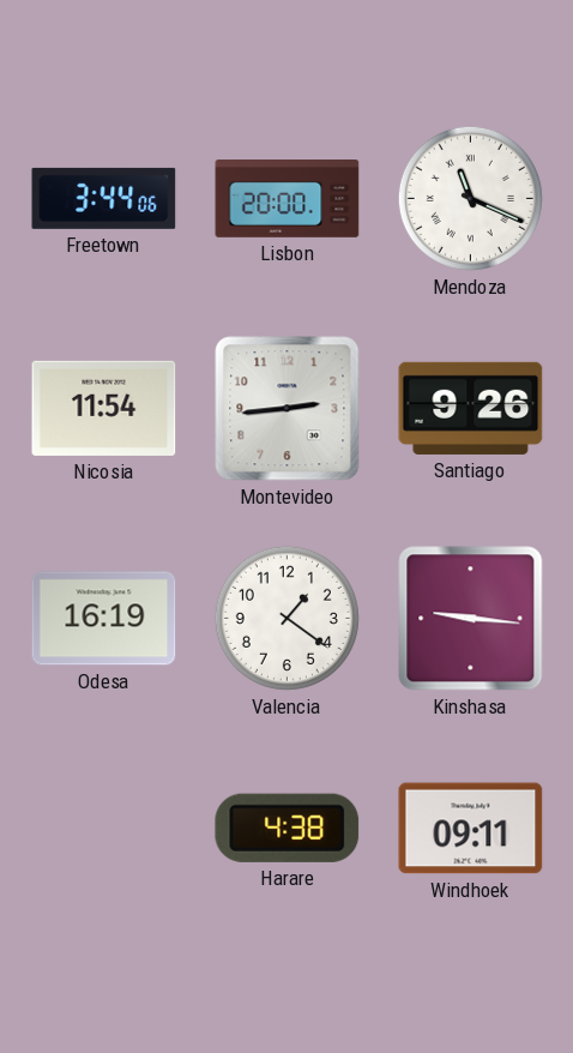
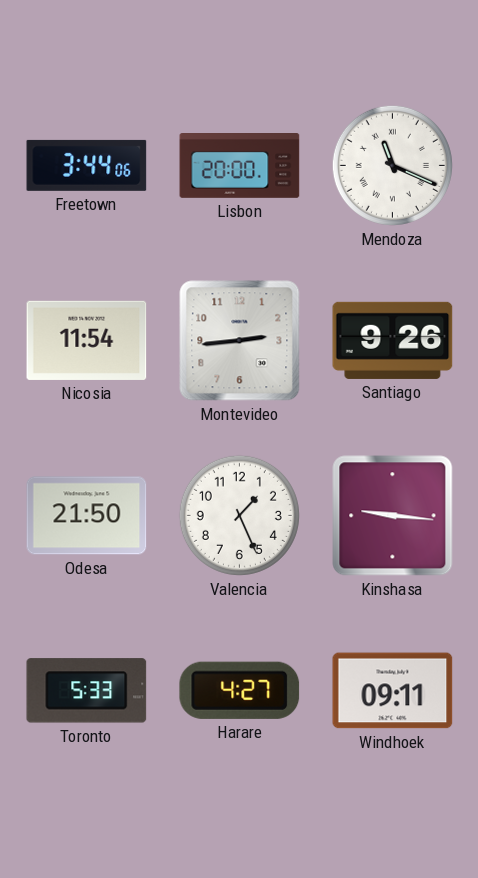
Odesa: 16:19 -> 21:50 (87, 516)
Valencia: 1:21 -> 1:26 (239, 515)
Toronto: none -> 5:33 (87, 691)
Harare: 4:38 -> 4:27 (240, 690)
